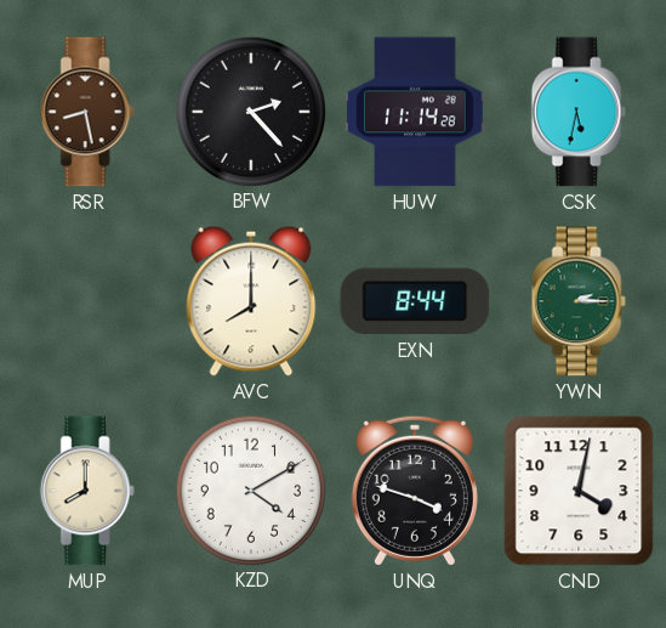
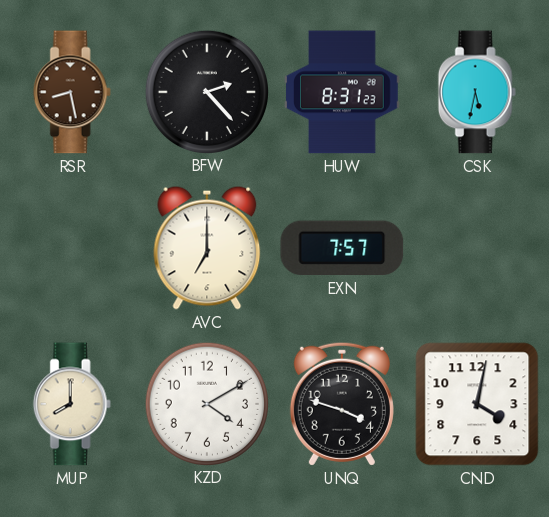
HUW: 11:14 -> 8:31 (342, 92)
AVC: 8:00 -> 7:00 (207, 248)
EXN: 8:44 -> 7:57 (342, 248)
YWN: 2:15 -> none (579, 301)
